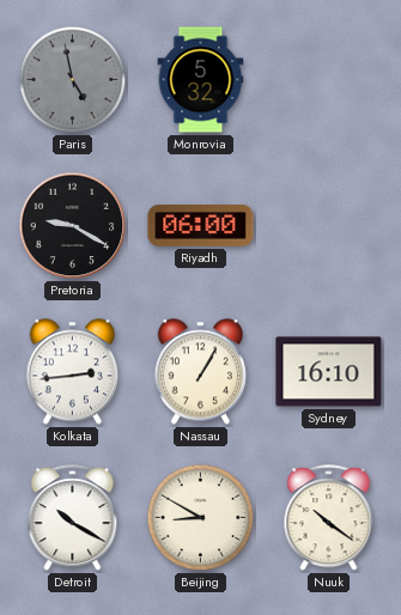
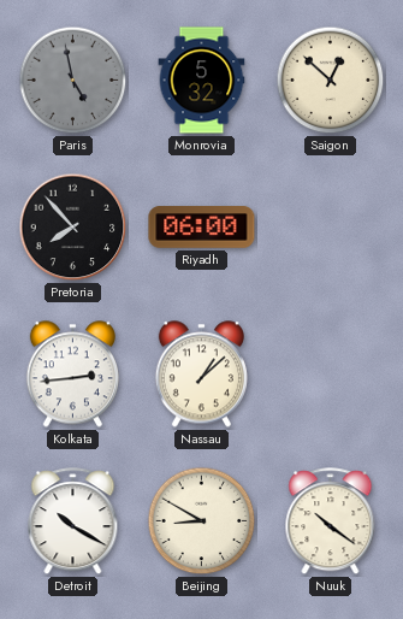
Saigon: none -> 12:52 (331, 81)
Pretoria: 9:20 -> 7:53 (73, 228)
Nassau: 1:05 -> 1:08 (201, 375)
Sydney: 16:10 -> none (329, 372)
